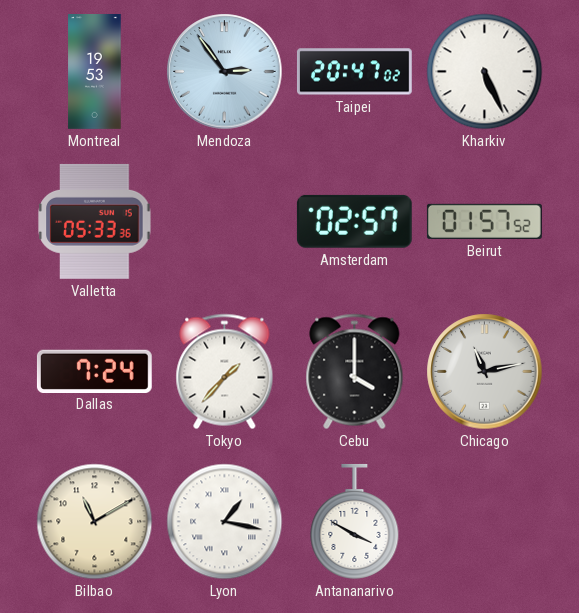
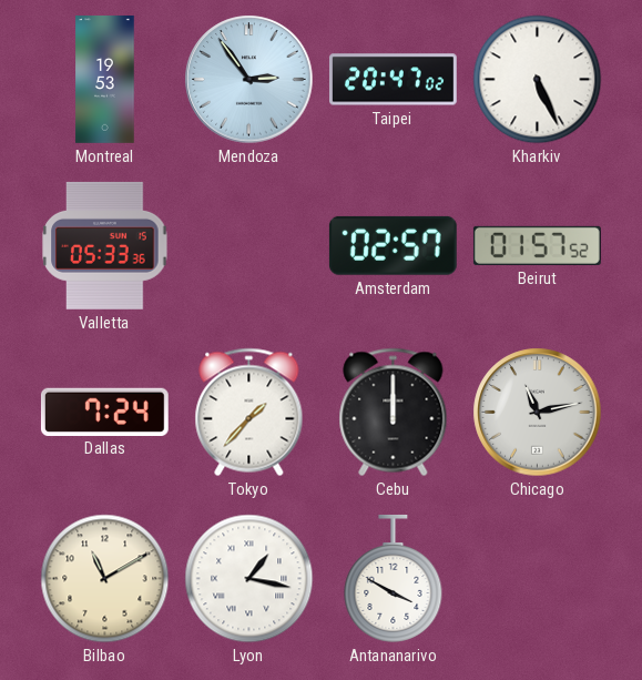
Cebu: 4:00 -> 12:00 (394, 413)
